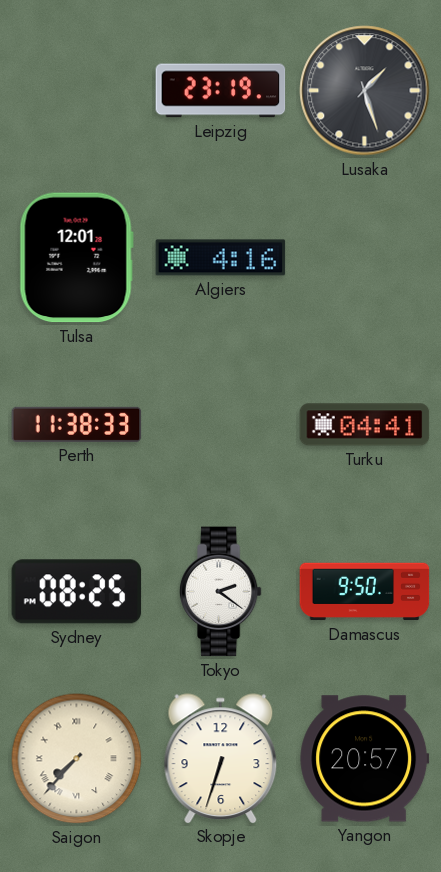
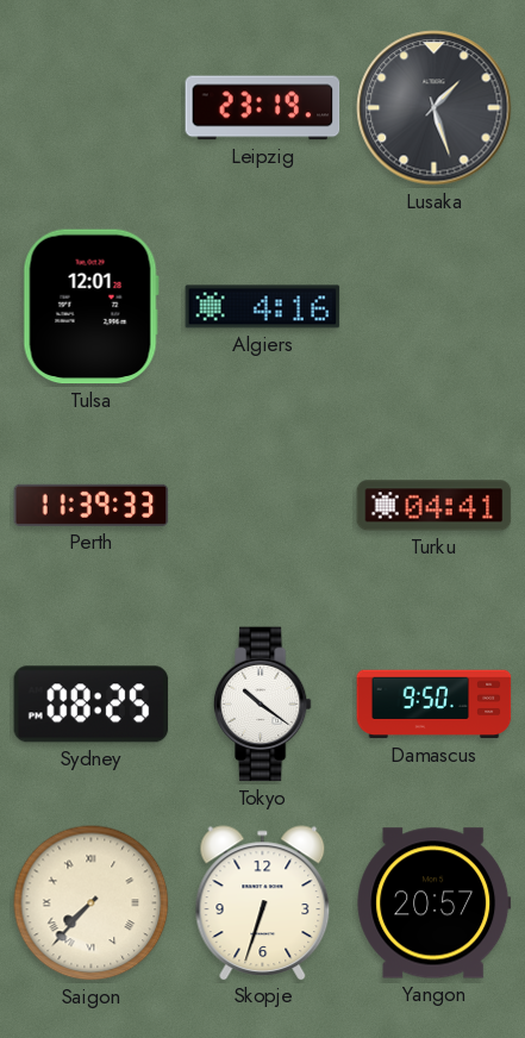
Perth: 11:38 -> 11:39 (92, 505)
Tokyo: 2:21 -> 10:21 (262, 705)
